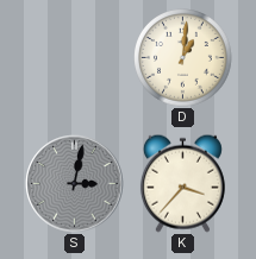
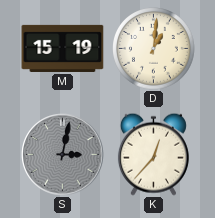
M: none -> 15:19 (63, 48)
K: 3:37 -> 12:37 (153, 154)
